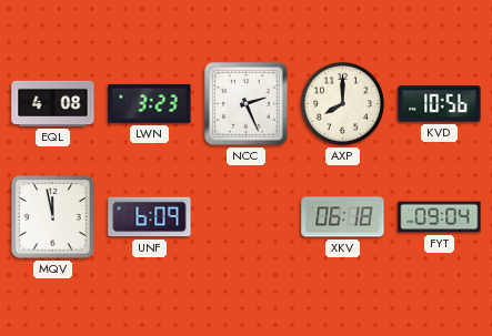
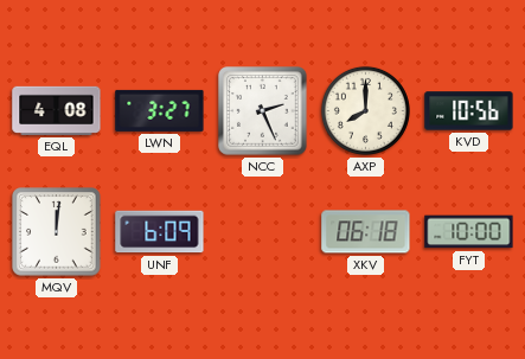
LWN: 3:23 -> 3:27 (160, 110)
MQV: 11:58 -> 12:01 (57, 232)
FYT: 09:04 -> 10:00 (469, 232)
